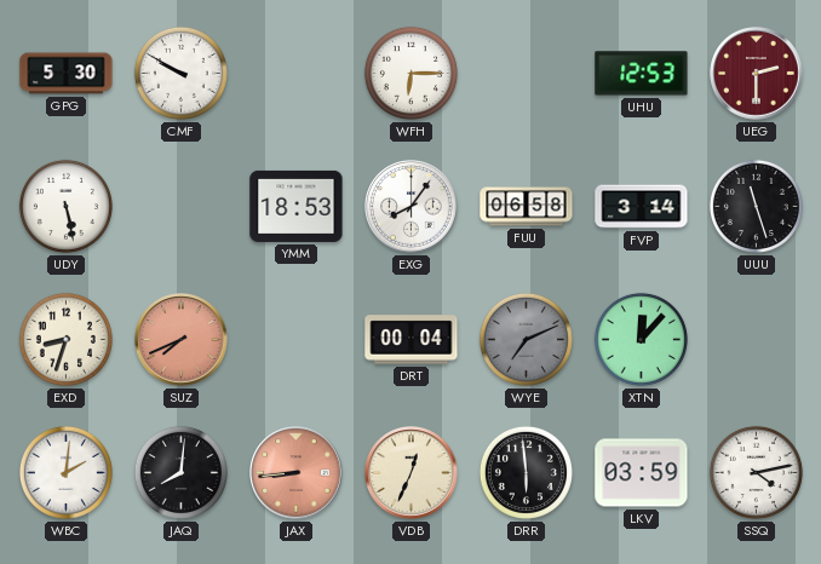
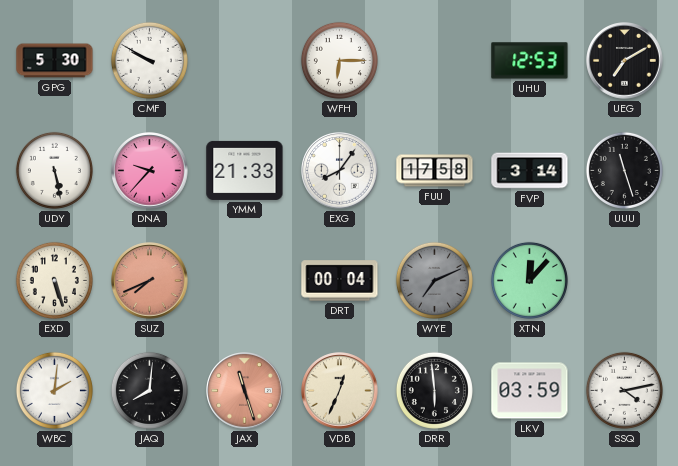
UEG: 2:30 -> 7:10 (625, 61)
UEG dial: burgundy -> black (625, 61)
DNA: none -> 9:37 (150, 171)
YMM: 18:53 -> 21:33 (245, 170)
FUU: 06:58 -> 17:58 (435, 171)
EXD: 8:33 -> 5:27 (54, 280)
JAX: 8:44 -> 11:27 (245, 391)
